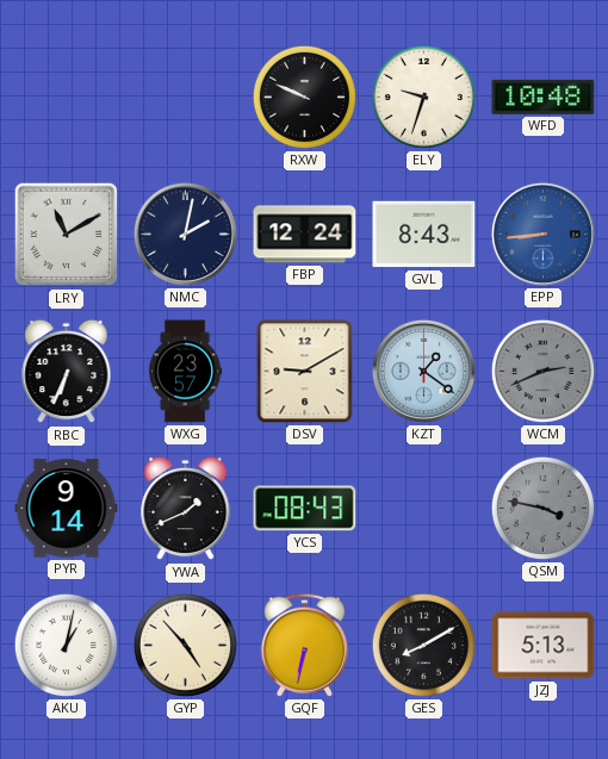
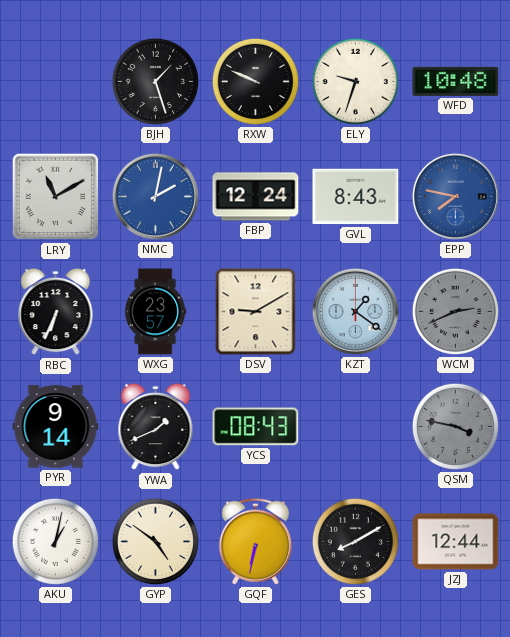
BJH: none -> 1:27 (155, 81)
NMC dial: navy -> blue (155, 196)
EPP: 8:44 -> 7:47 (455, 196)
GYP: 4:53 -> 4:51 (155, 541)
JZJ: 5:13 -> 12:44 (456, 542)
